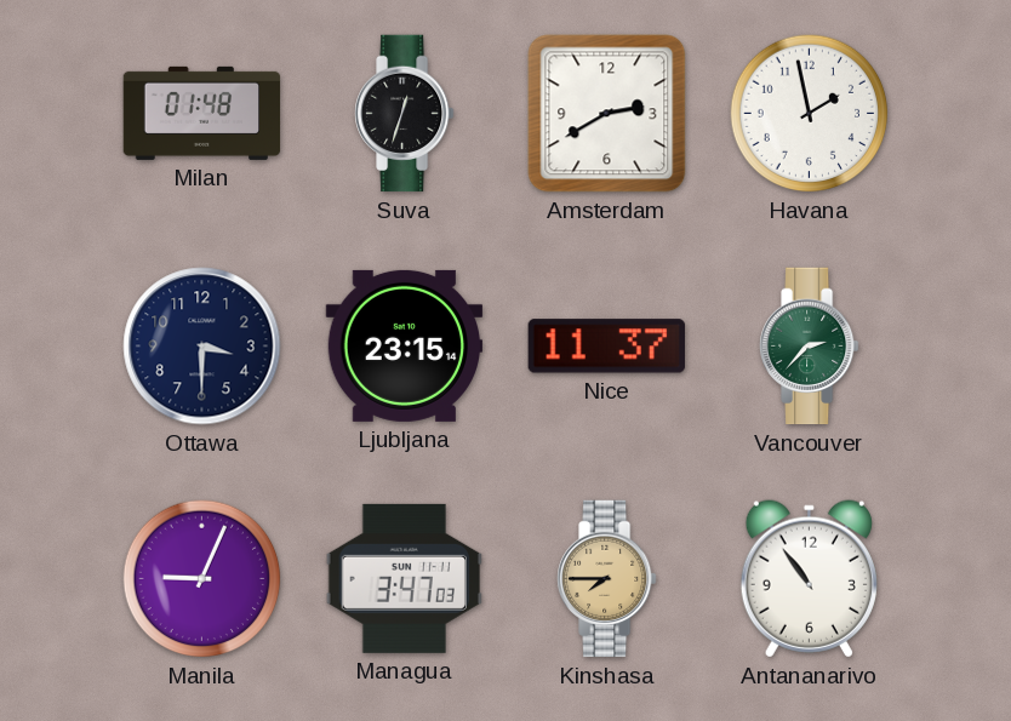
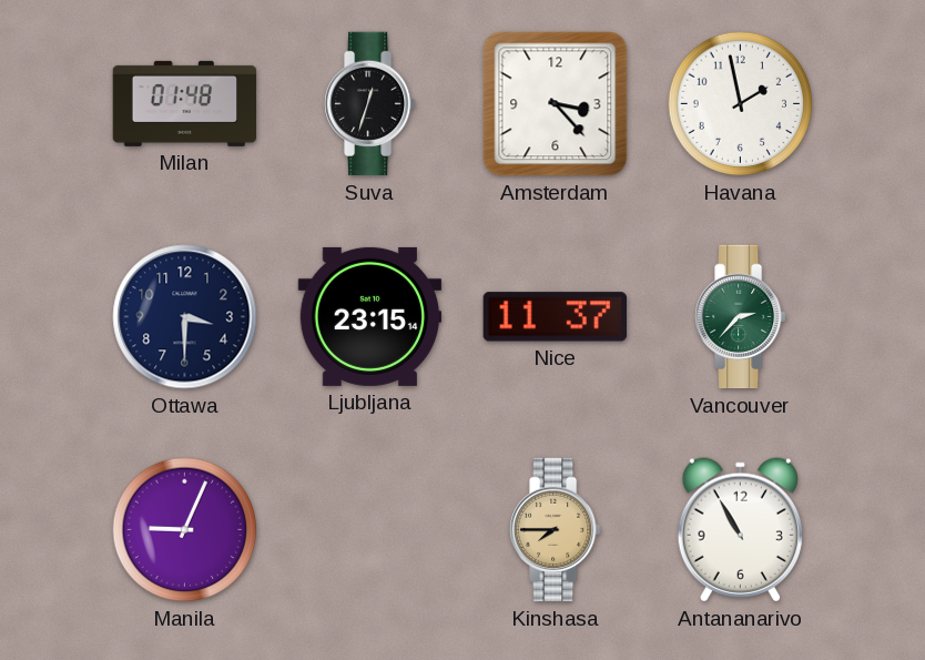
Amsterdam: 2:40 -> 3:23 (556, 104)
Managua: 3:47 -> none (404, 578)
Antananarivo: 10:54 -> 10:55 (740, 530)
